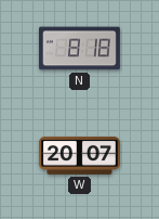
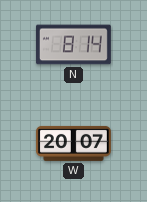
N: 8:18 -> 8:14 (73, 45)
